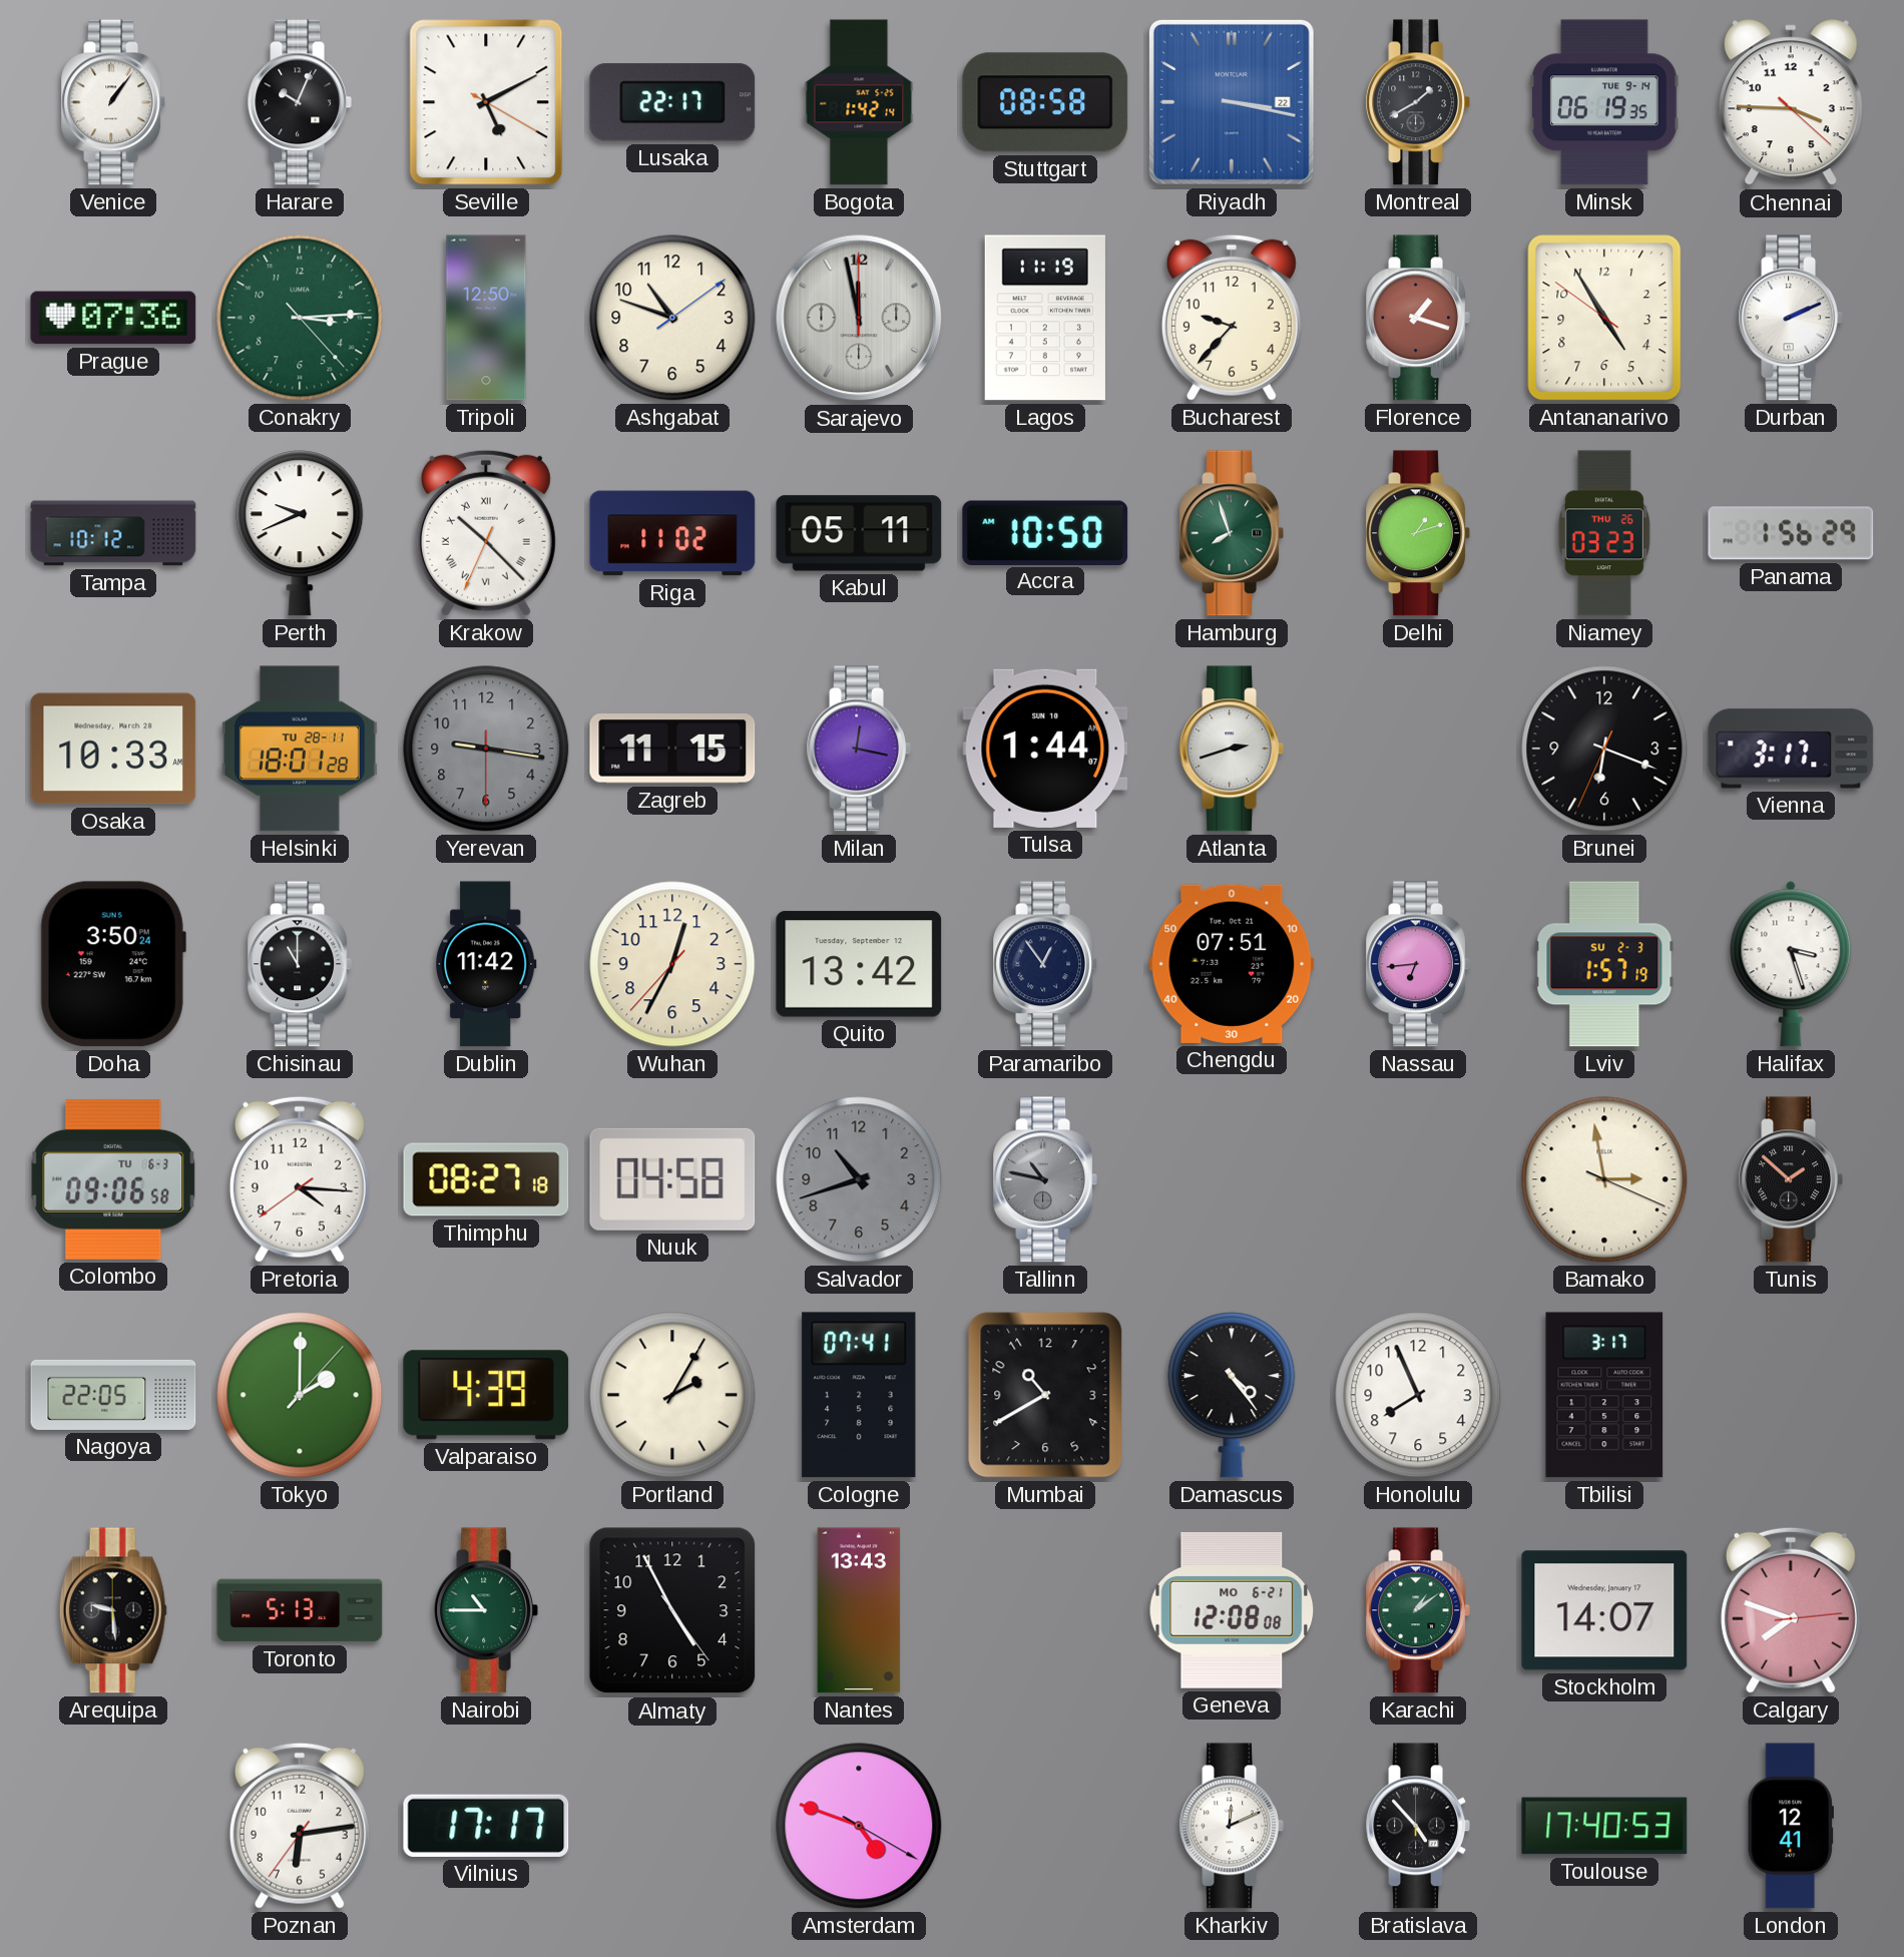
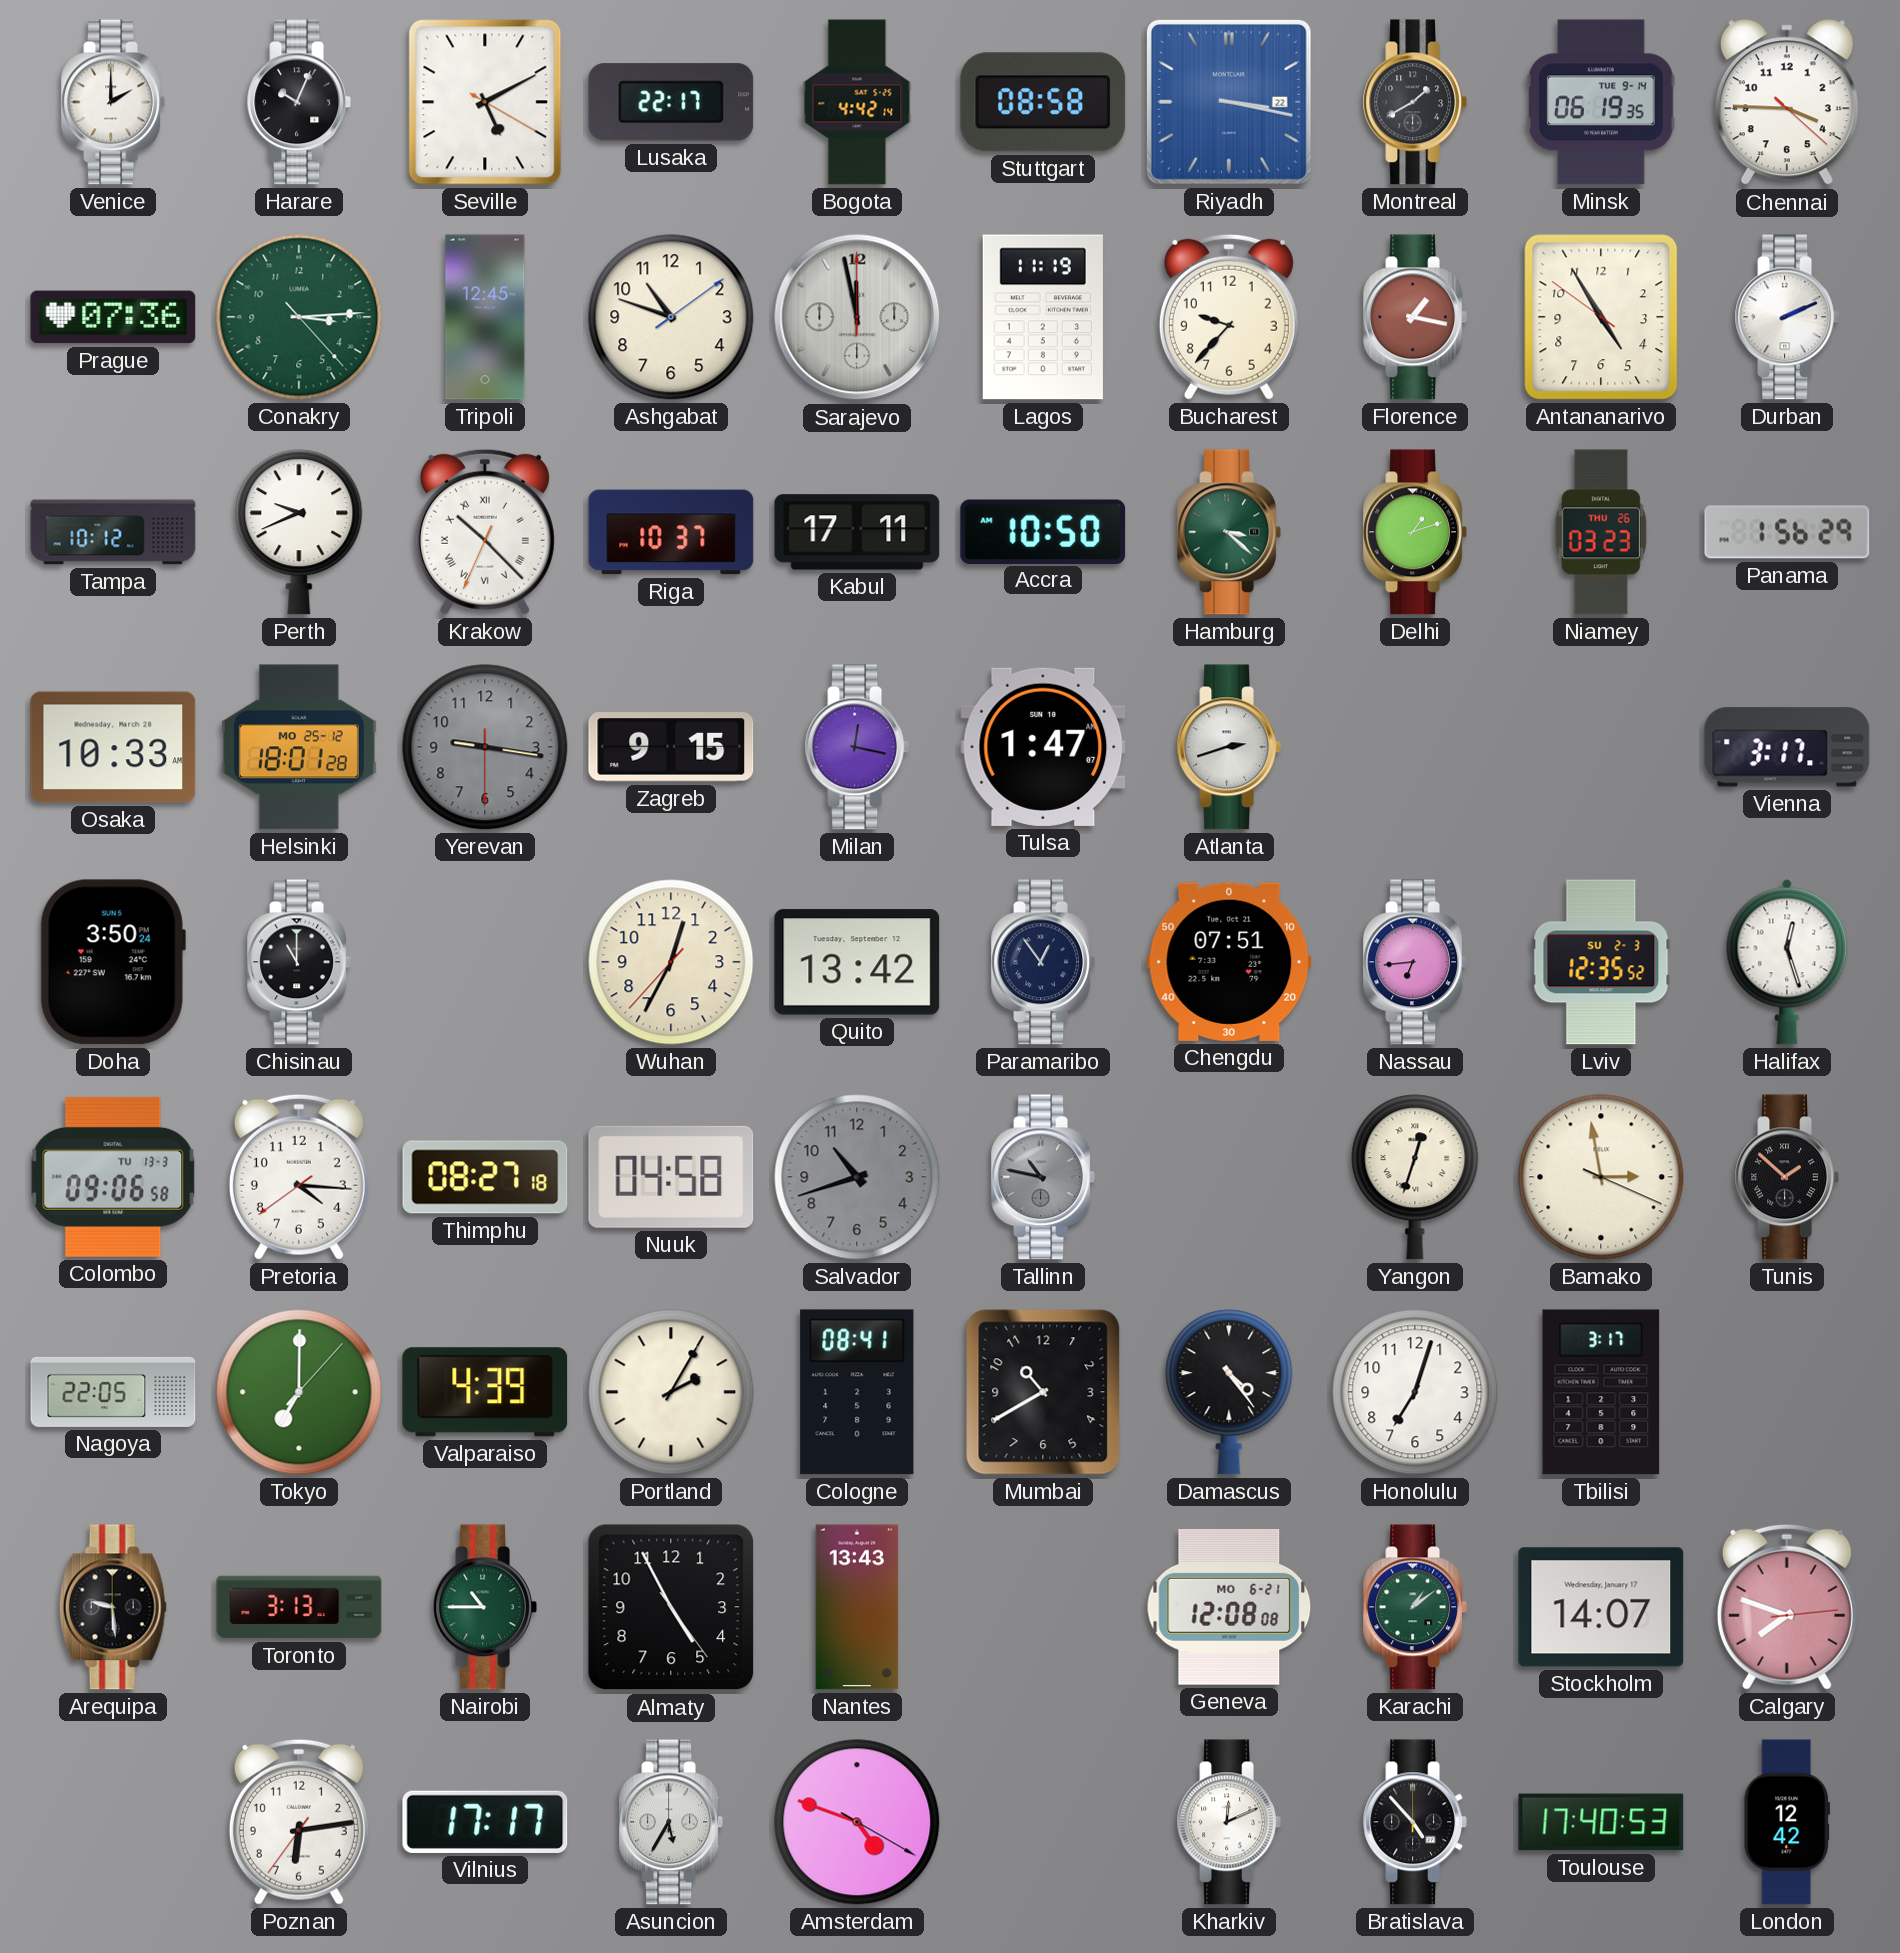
Venice: 1:06 -> 2:00 (112, 102)
Bogota: 1:42 -> 4:42 (857, 102)
Tripoli: 12:50 -> 12:45 (485, 317)
Florence: 1:18 -> 1:17 (1414, 317)
Riga: 11:02 -> 10:37 (671, 532)
Kabul: 05:11 -> 17:11 (857, 532)
Hamburg: 7:57 -> 3:22 (1228, 532)
Helsinki date: TU 28-11 -> MO 25-12 (299, 747)
Zagreb: 11:15 -> 9:15 (671, 747)
Tulsa: 1:44 -> 1:47 (1043, 747)
Brunei: 6:18 -> none (1604, 749)
Dublin: 11:42 -> none (486, 964)
Lviv: 1:57 -> 12:35 (1601, 962)
Halifax: 3:27 -> 12:27 (1787, 962)
Colombo date: TU 6-3 -> TU 13-3 (113, 1177)
Yangon: none -> 12:33 (1415, 1177)
Tokyo: 2:00 -> 7:00 (299, 1392)
Cologne: 07:41 -> 08:41 (857, 1392)
Honolulu: 7:56 -> 7:03 (1415, 1392)
Toronto: 5:13 -> 3:13 (299, 1607)
Asuncion: none -> 5:35 (670, 1822)
London: 12:41 -> 12:42 (1787, 1822)
